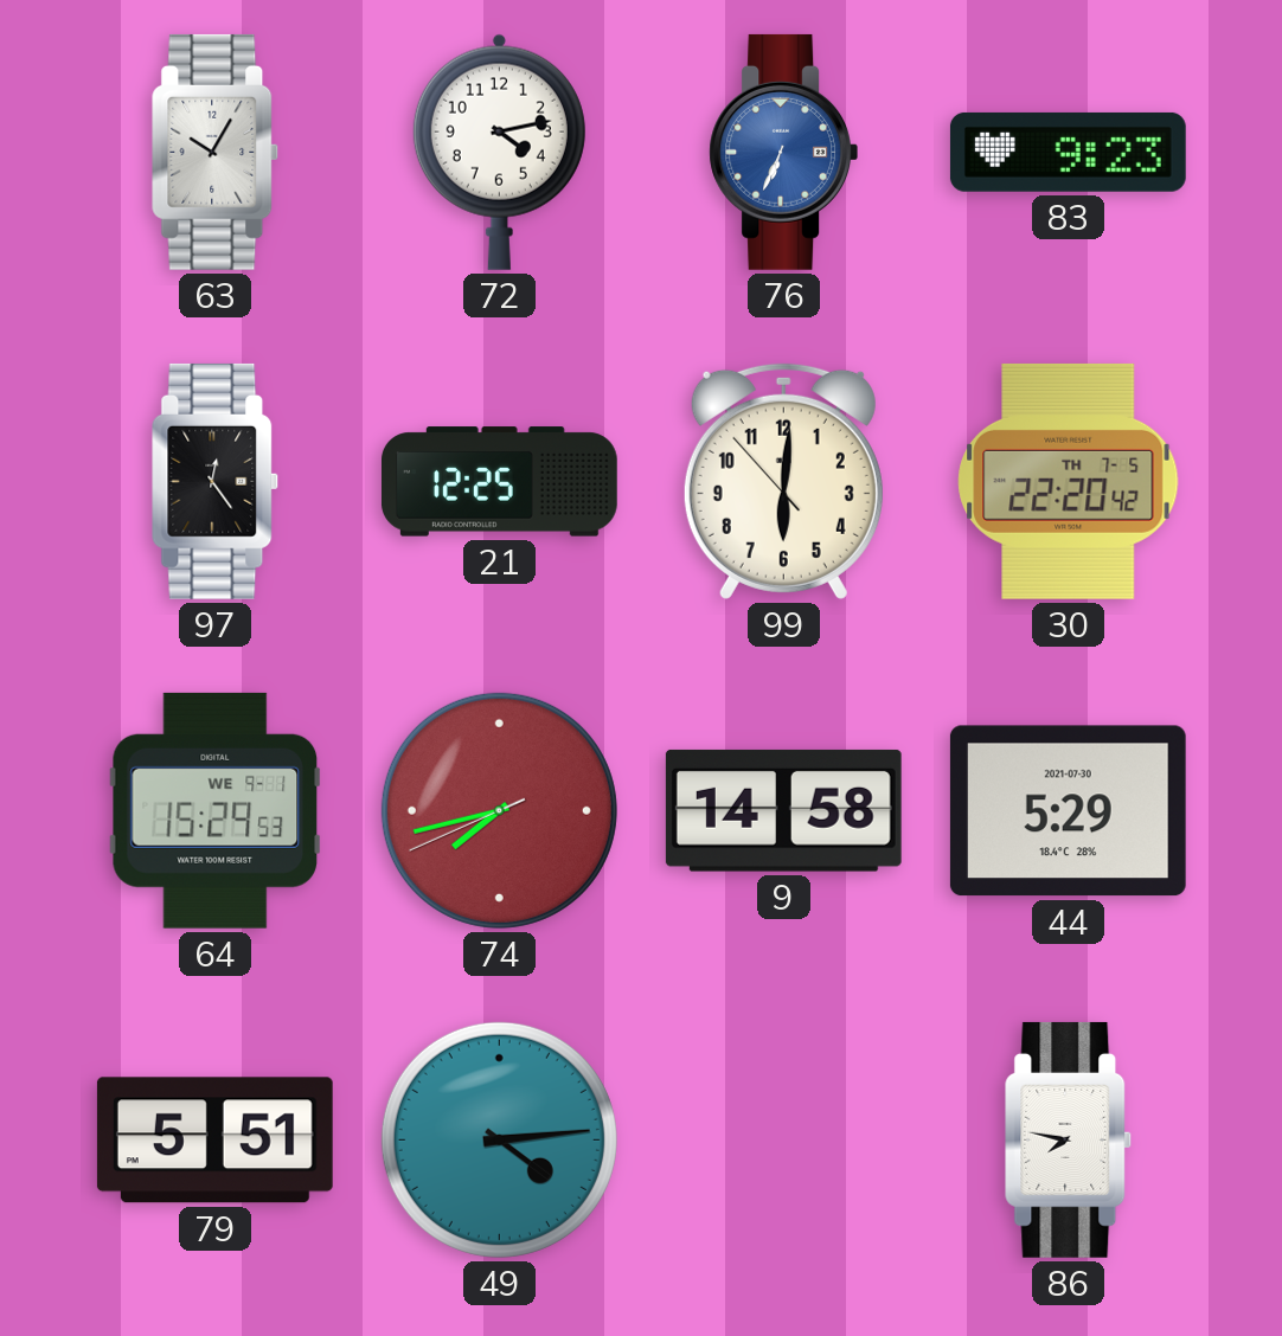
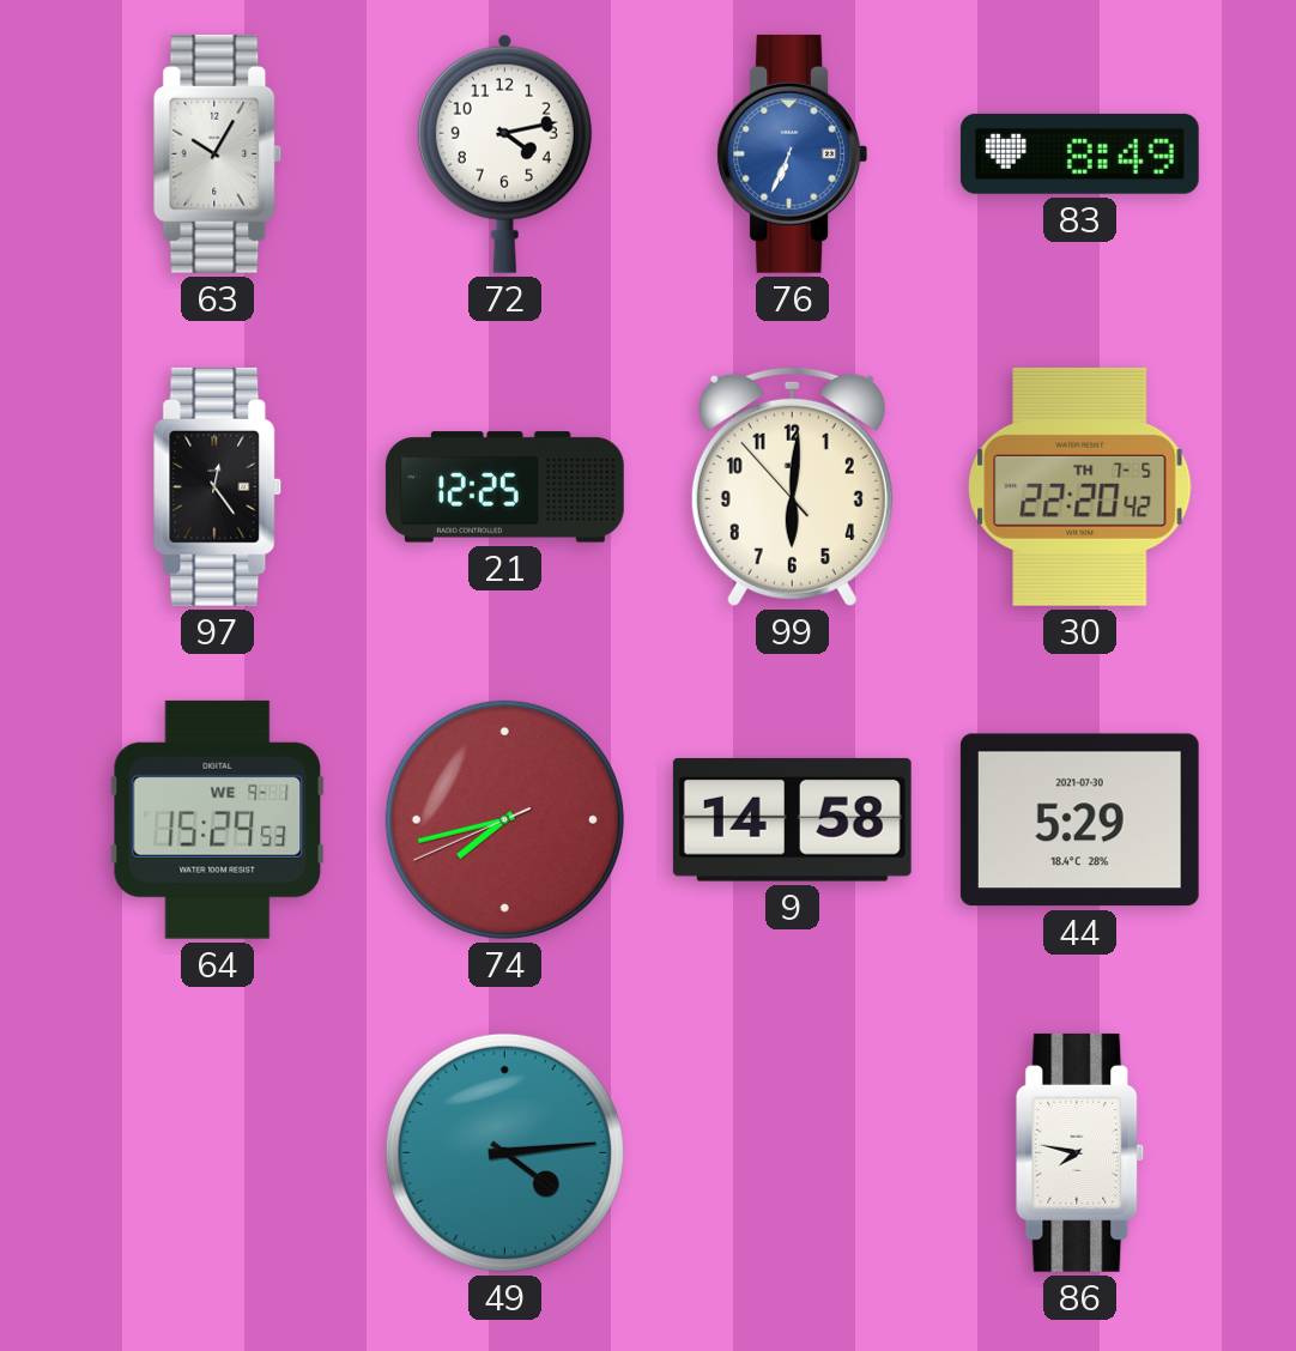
83: 9:23 -> 8:49 (1079, 153)
79: 5:51 -> none (214, 1141)
